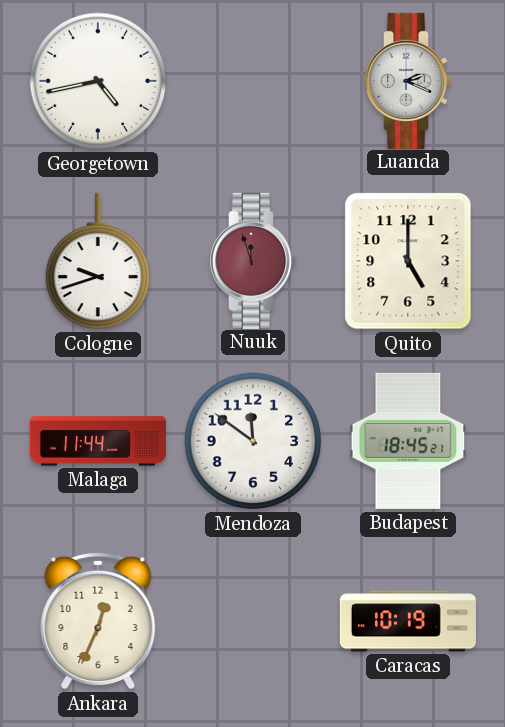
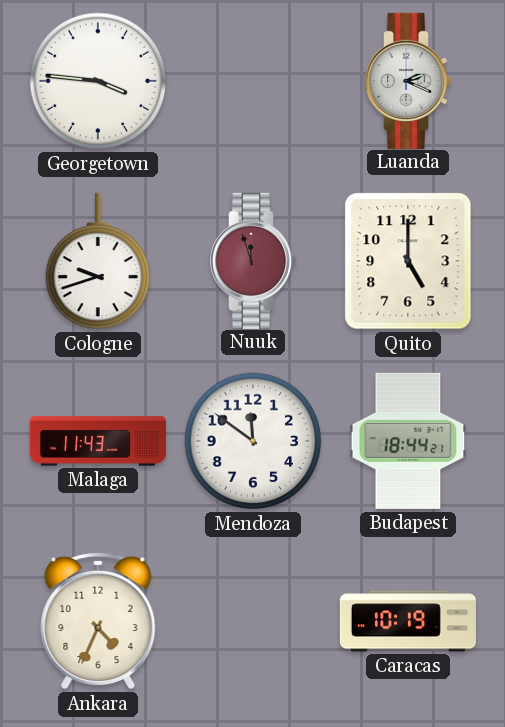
Georgetown: 4:43 -> 3:46 (98, 81)
Malaga: 11:44 -> 11:43 (98, 441)
Budapest: 18:45 -> 18:44 (408, 441)
Ankara: 12:34 -> 4:34 (98, 621)
